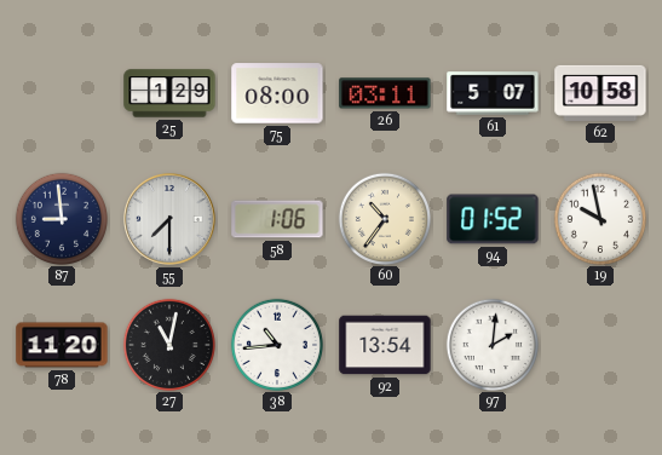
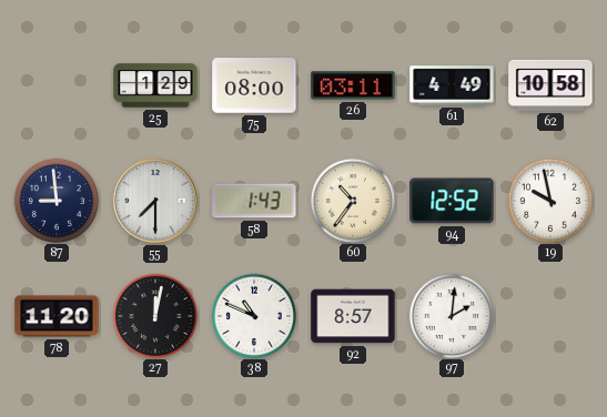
61: 5:07 -> 4:49 (452, 85)
58: 1:06 -> 1:43 (254, 201)
94: 01:52 -> 12:52 (452, 201)
27: 11:02 -> 12:02 (154, 315)
38: 10:44 -> 10:49 (253, 315)
92: 13:54 -> 8:57 (353, 316)
